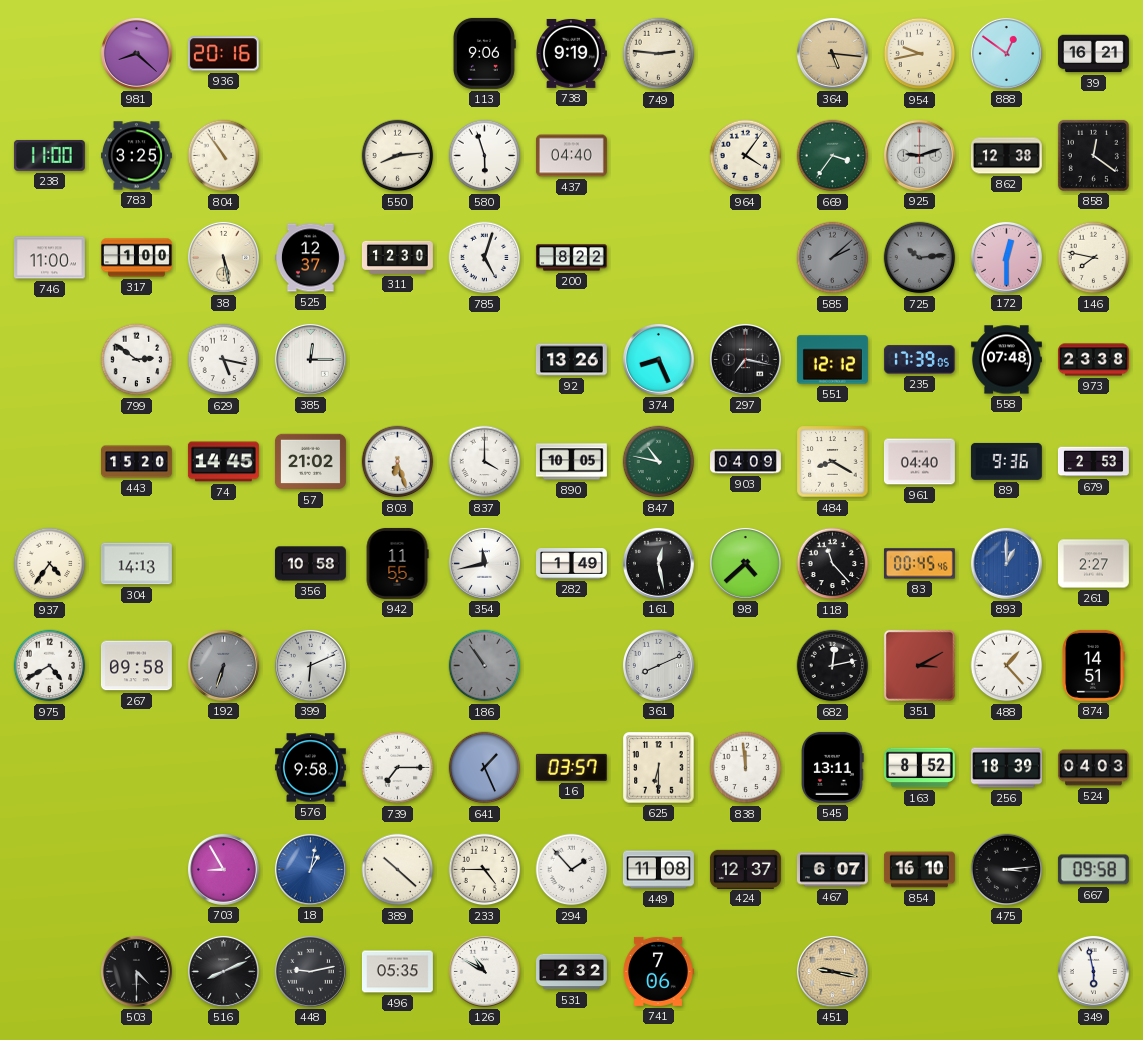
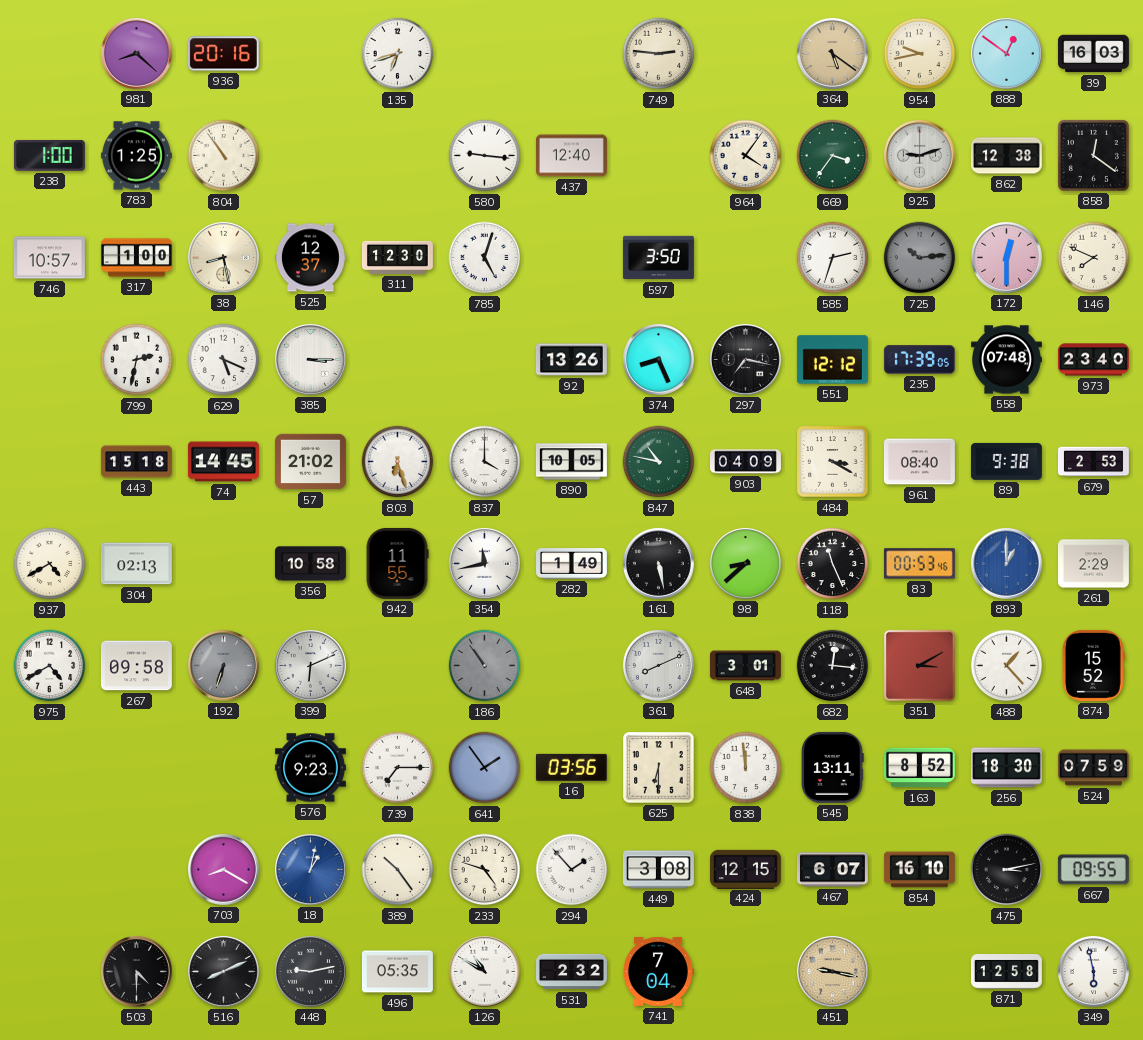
135: none -> 6:42 (398, 54)
113: 9:06 -> none (484, 53)
738: 9:19 -> none (571, 53)
364: 5:16 -> 5:21 (832, 53)
39: 16:21 -> 16:03 (1093, 54)
238: 11:00 -> 1:00 (49, 156)
783: 3:25 -> 1:25 (136, 156)
550: 8:14 -> none (398, 156)
580: 5:57 -> 9:16 (485, 156)
437: 04:40 -> 12:40 (571, 156)
746: 11:00 -> 10:57 (49, 258)
38: 5:28 -> 8:28 (223, 257)
200: 8:22 -> none (571, 258)
597: none -> 3:50 (658, 258)
585: 2:08 -> 2:33 (833, 258)
585 dial: grey -> white (833, 258)
146: 7:47 -> 7:49 (1094, 258)
799: 2:51 -> 2:32 (137, 360)
629: 5:17 -> 5:19 (224, 360)
385: 12:15 -> 3:15 (310, 359)
973: 23:38 -> 23:40 (1094, 360)
443: 15:20 -> 15:18 (136, 462)
484: 8:20 -> 3:20 (833, 462)
961: 04:40 -> 08:40 (919, 462)
89: 9:36 -> 9:38 (1006, 461)
937: 4:36 -> 4:40 (50, 564)
304: 14:13 -> 02:13 (136, 564)
161: 12:28 -> 5:28 (658, 563)
98: 4:38 -> 8:38 (745, 563)
118: 11:23 -> 11:26 (833, 564)
83: 00:45 -> 00:53 (919, 564)
261: 2:27 -> 2:29 (1093, 564)
648: none -> 3:01 (745, 666)
682: 12:13 -> 12:16 (833, 666)
874: 14:51 -> 15:52 (1093, 665)
576: 9:58 -> 9:23 (310, 768)
641: 1:26 -> 1:54 (485, 768)
16: 03:57 -> 03:56 (571, 767)
256: 18:39 -> 18:30 (1006, 768)
524: 04:03 -> 07:59 (1093, 768)
703: 8:55 -> 8:20 (223, 869)
389: 10:22 -> 10:24 (398, 870)
233: 4:45 -> 4:48 (485, 870)
449: 11:08 -> 3:08 (658, 870)
424: 12:37 -> 12:15 (745, 869)
475: 3:14 -> 3:13 (1007, 870)
667: 09:58 -> 09:55 (1093, 870)
741: 7:06 -> 7:04 (658, 971)
871: none -> 12:58 (1006, 972)
